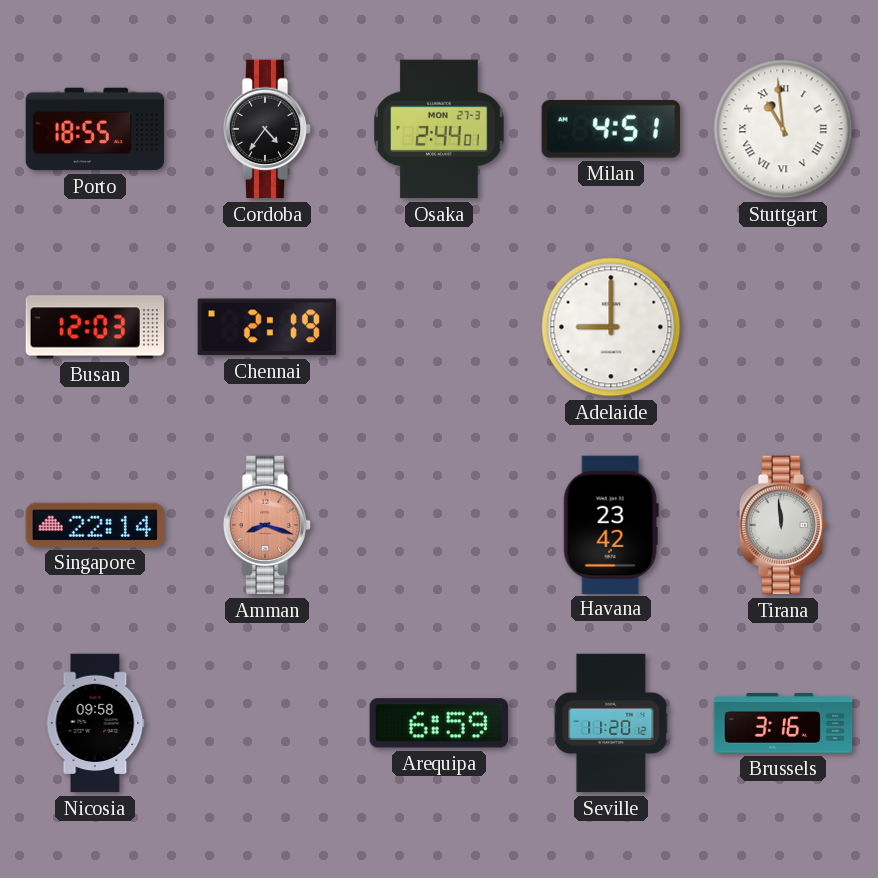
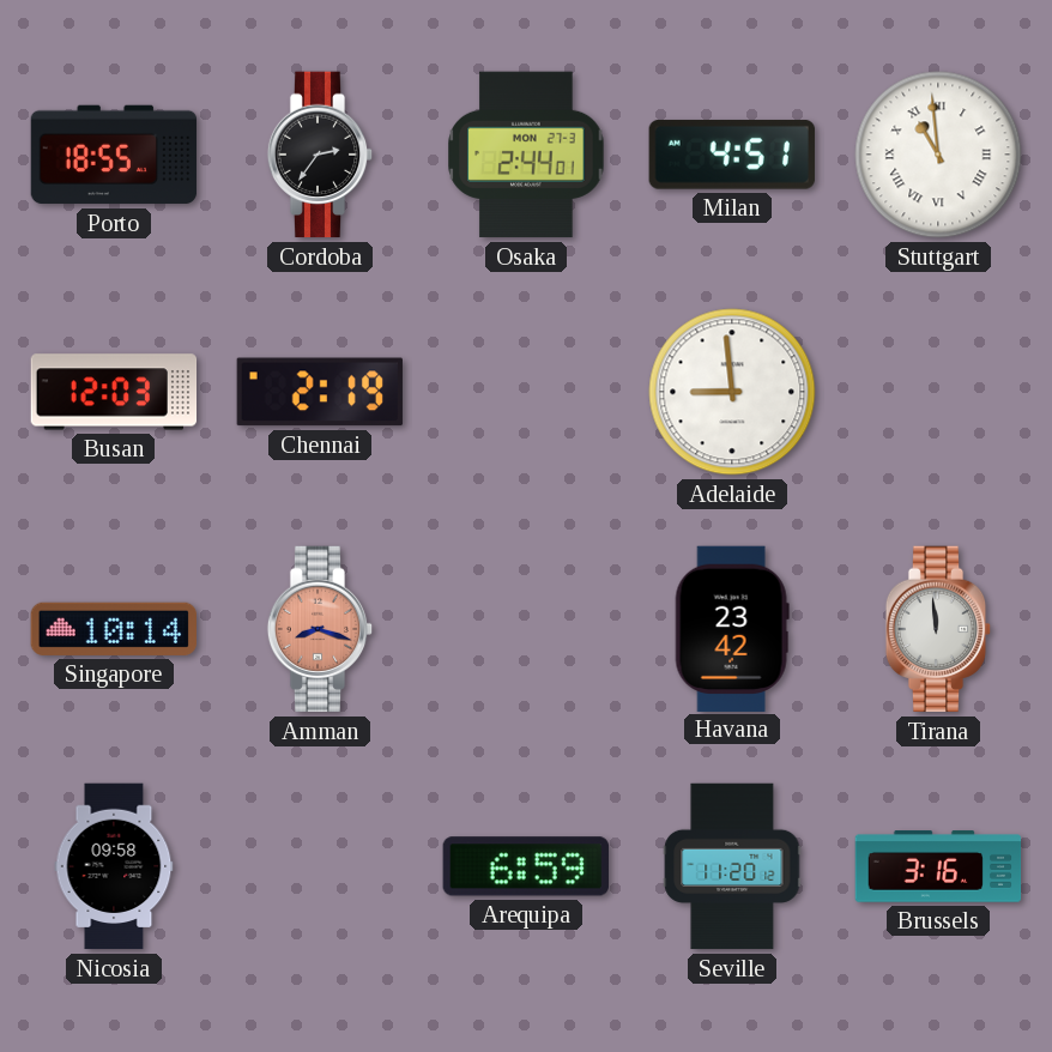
Cordoba: 4:36 -> 2:36 (320, 155)
Adelaide: 9:00 -> 8:59 (732, 392)
Singapore: 22:14 -> 10:14 (113, 629)
